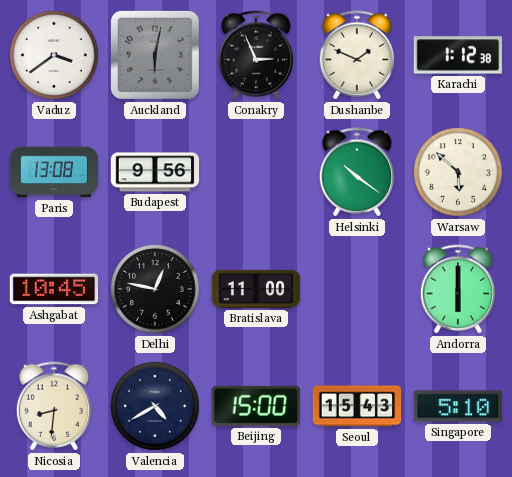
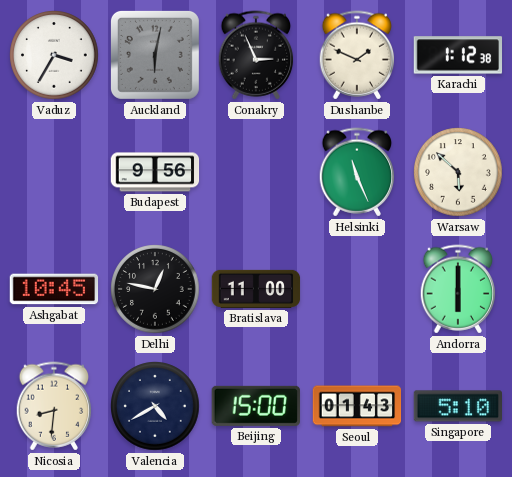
Vaduz: 3:39 -> 3:35 (54, 55)
Paris: 13:08 -> none (54, 172)
Helsinki: 10:21 -> 11:26 (357, 172)
Seoul: 15:43 -> 01:43 (357, 406)
